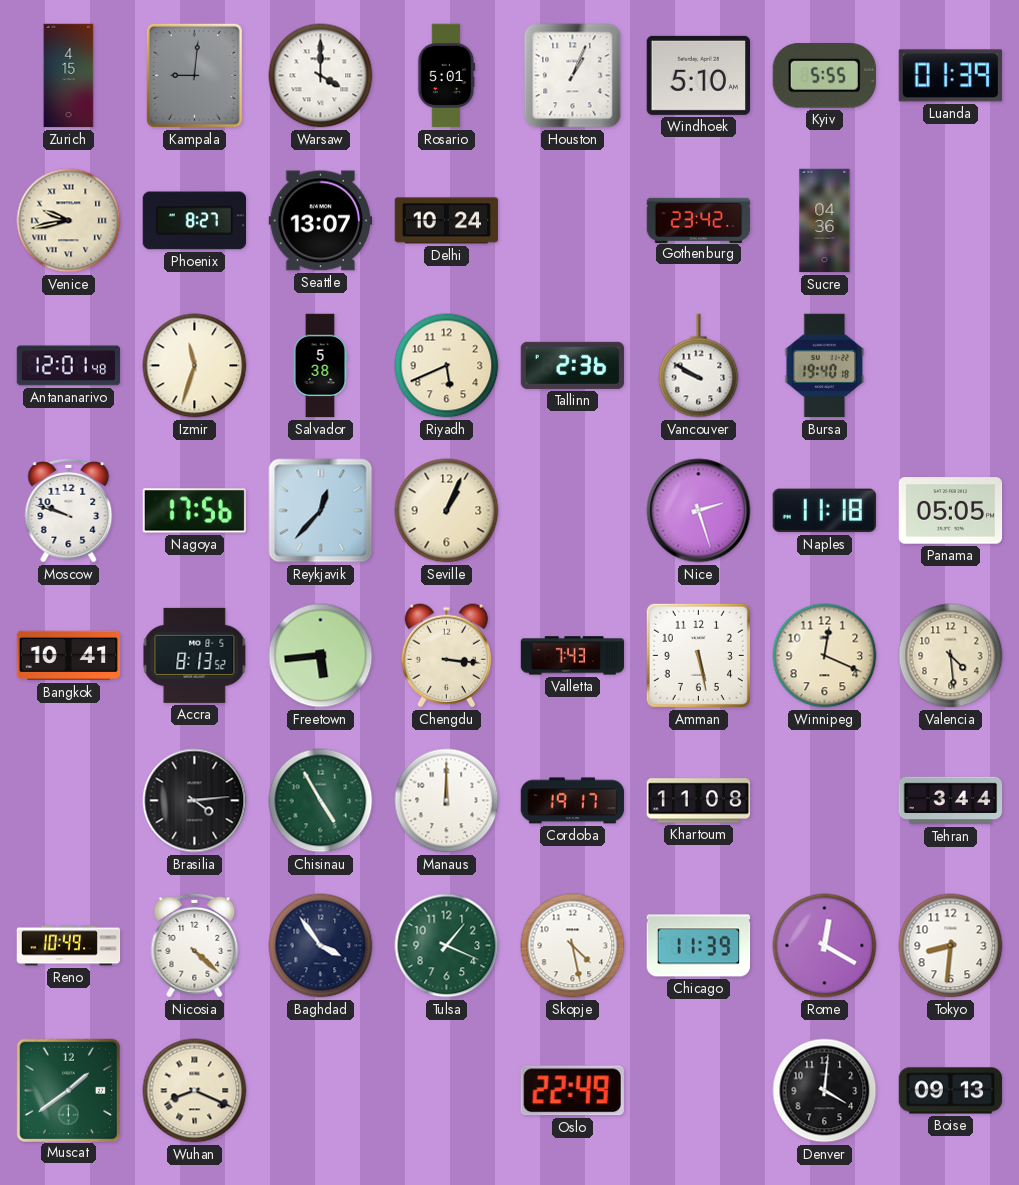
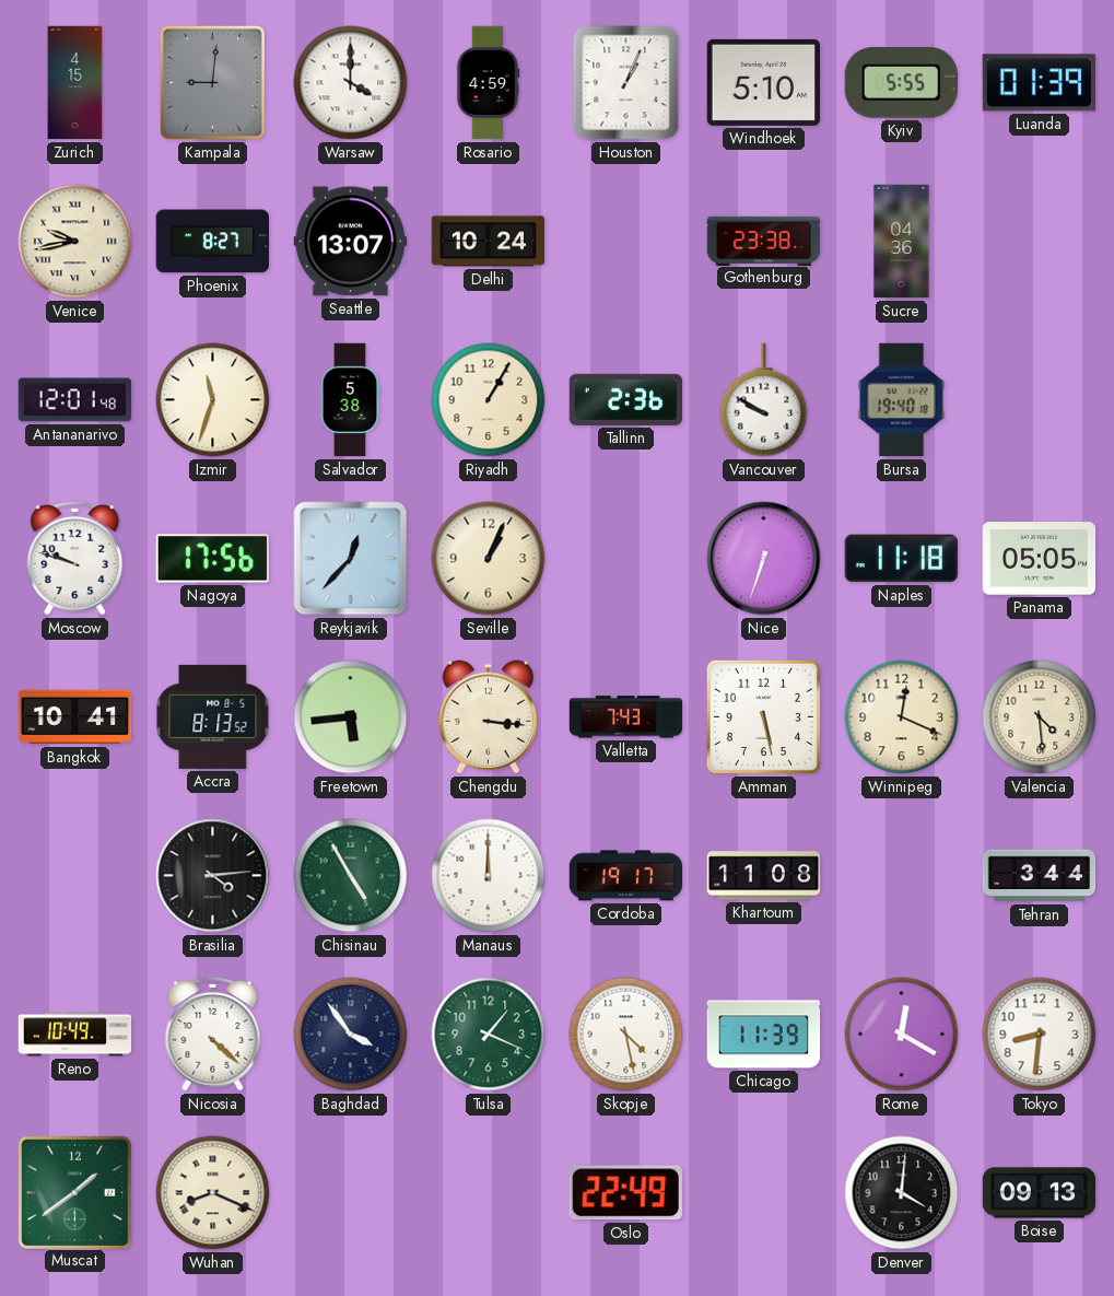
Rosario: 5:01 -> 4:59 (488, 83)
Gothenburg: 23:42 -> 23:38 (764, 241)
Riyadh: 5:41 -> 1:05 (489, 400)
Nice: 2:27 -> 6:33 (764, 559)
